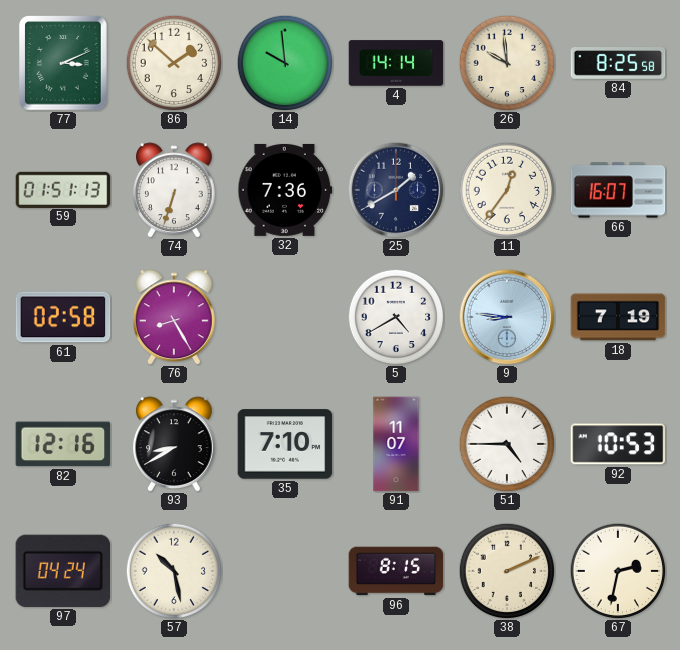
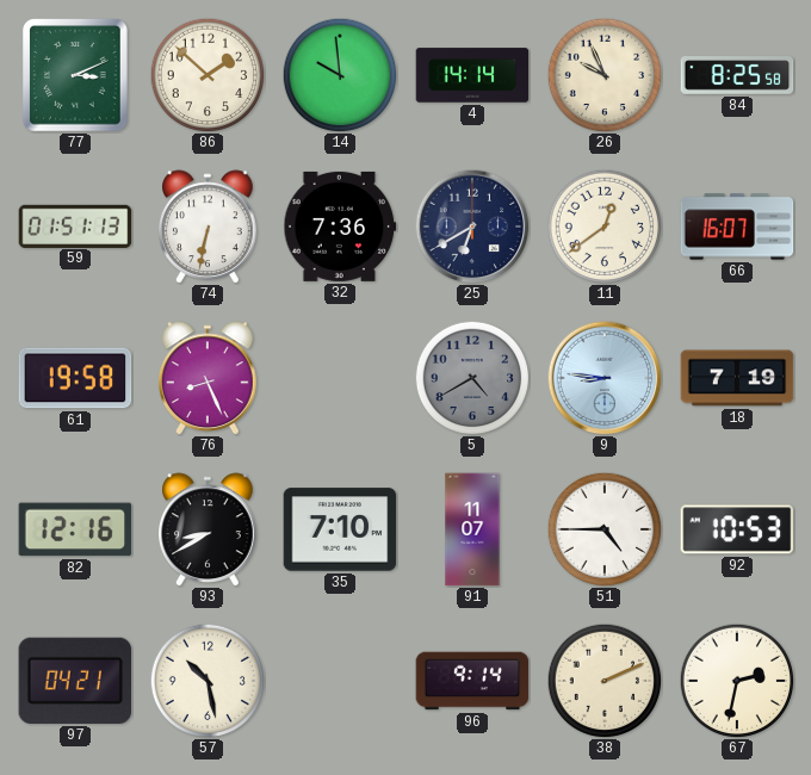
26: 9:59 -> 9:56 (605, 75)
74: 6:33 -> 6:32 (208, 227)
25: 1:40 -> 6:40 (472, 227)
11: 12:36 -> 12:39 (605, 227)
61: 02:58 -> 19:58 (75, 378)
76: 8:25 -> 8:26 (208, 378)
5 dial: white -> grey (472, 378)
97: 04:24 -> 04:21 (75, 681)
96: 8:15 -> 9:14 (472, 681)
